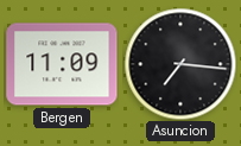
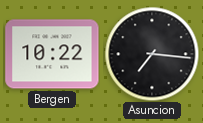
Bergen: 11:09 -> 10:22 (52, 54)
